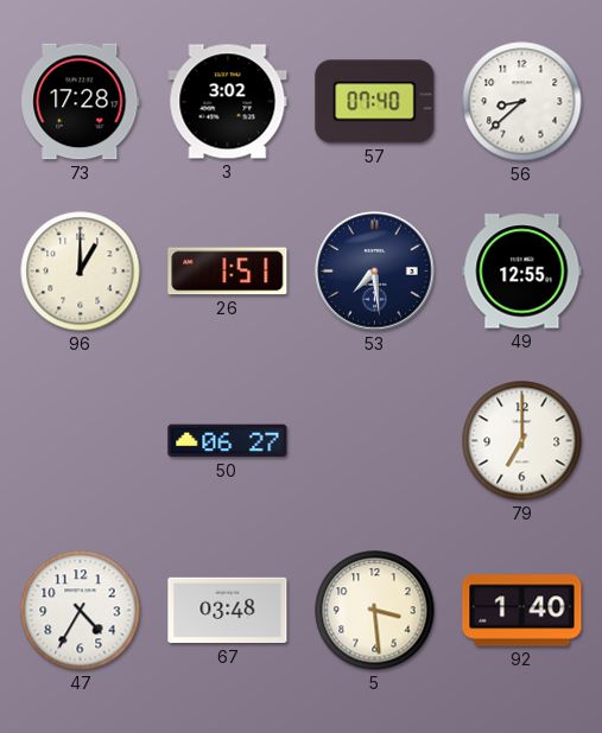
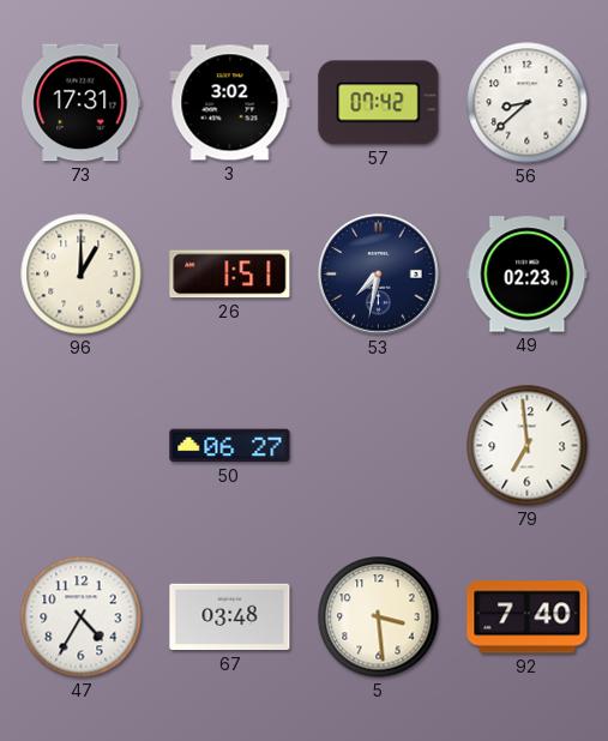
73: 17:28 -> 17:31 (82, 103)
57: 07:40 -> 07:42 (379, 103)
53: 7:29 -> 7:32 (379, 275)
49: 12:55 -> 02:23 (528, 275)
79: 7:00 -> 6:59 (528, 446)
92: 1:40 -> 7:40 (528, 617)
